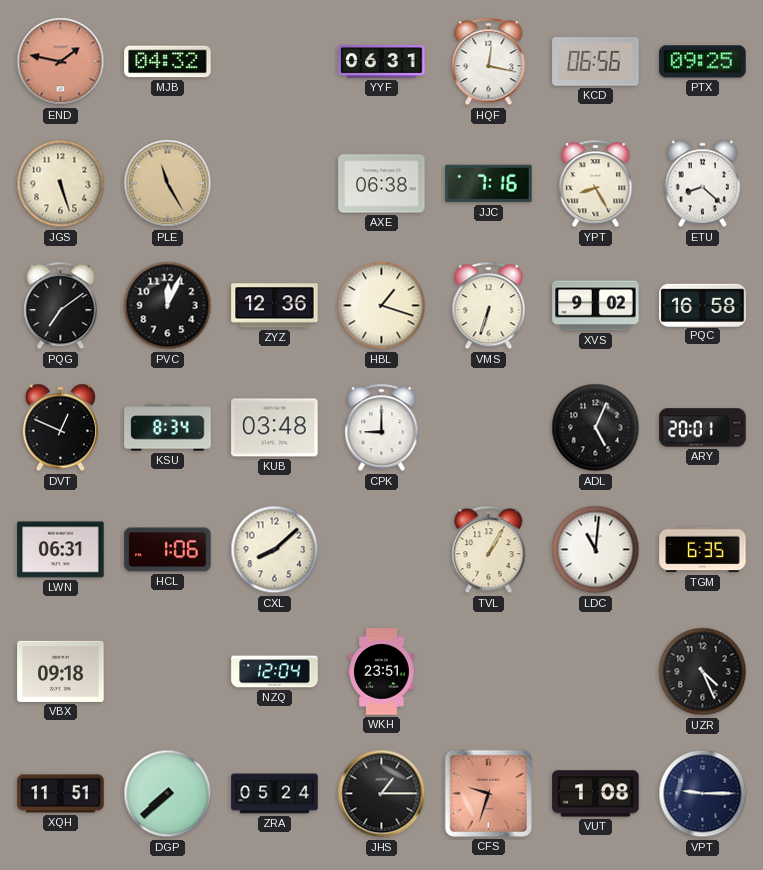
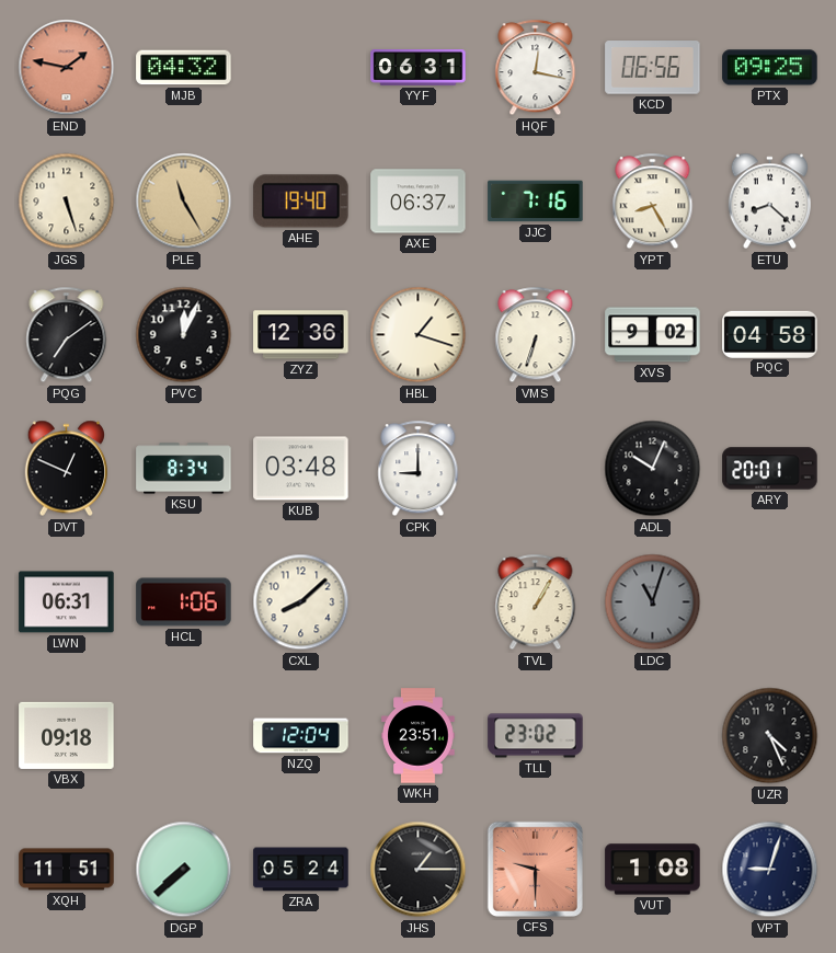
AHE: none -> 19:40 (301, 202)
AXE: 06:38 -> 06:37 (419, 202)
PQC: 16:58 -> 04:58 (770, 334)
ADL: 5:04 -> 10:04 (653, 469)
LDC: 11:01 -> 11:03 (653, 602)
LDC dial: white -> grey (653, 602)
TGM: 6:35 -> none (703, 550)
TLL: none -> 23:02 (536, 736)
CFS: 9:33 -> 9:30 (535, 869)
VPT: 9:15 -> 9:03 (770, 870)
